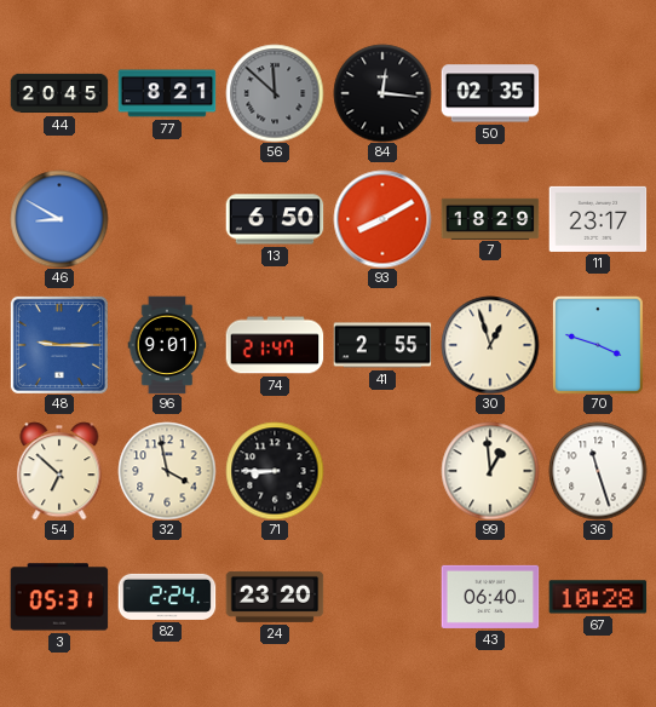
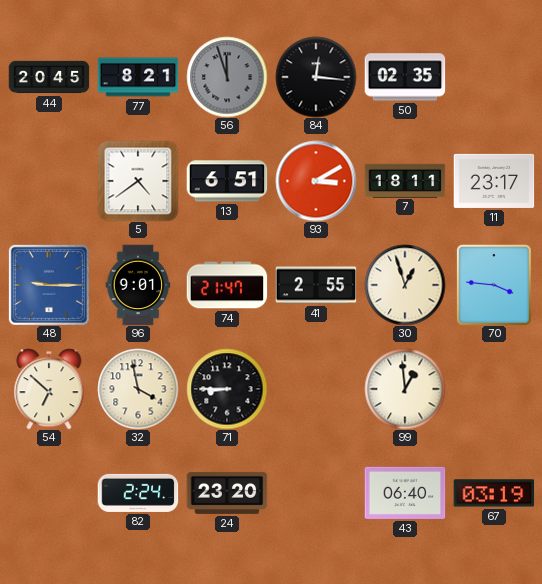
56: 11:52 -> 11:57 (227, 77)
46: 8:50 -> none (59, 219)
5: none -> 4:39 (138, 181)
13: 6:50 -> 6:51 (227, 181)
93: 8:10 -> 3:10 (316, 181)
7: 18:29 -> 18:11 (405, 180)
70: 3:48 -> 3:46 (494, 285)
36: 11:27 -> none (598, 471)
3: 05:31 -> none (59, 597)
67: 10:28 -> 03:19 (494, 493)
